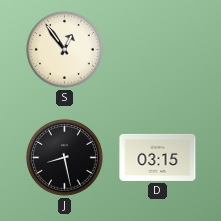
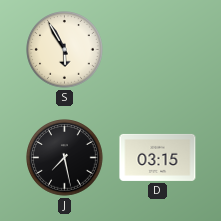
S: 12:54 -> 5:55 (65, 50)
J: 8:28 -> 7:28 (65, 158)
